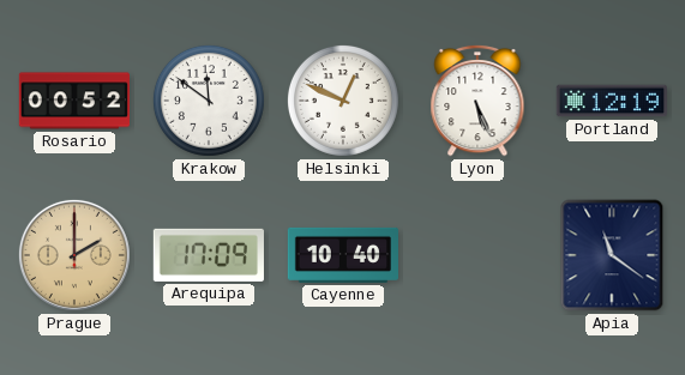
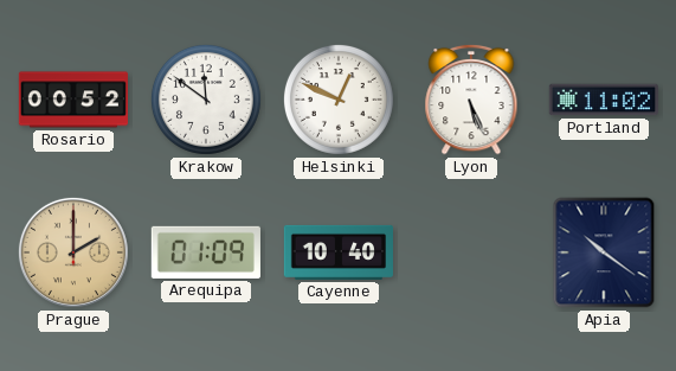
Portland: 12:19 -> 11:02 (603, 100)
Arequipa: 17:09 -> 01:09 (206, 252)
Apia: 11:21 -> 10:21 (604, 252)
